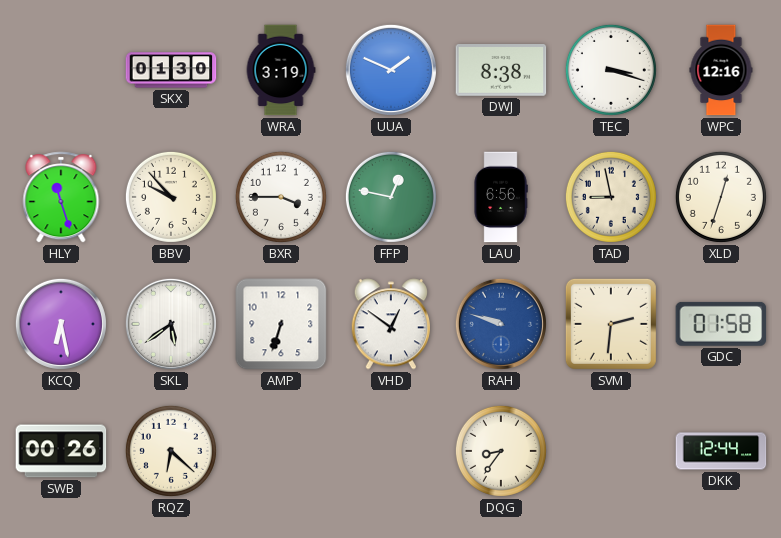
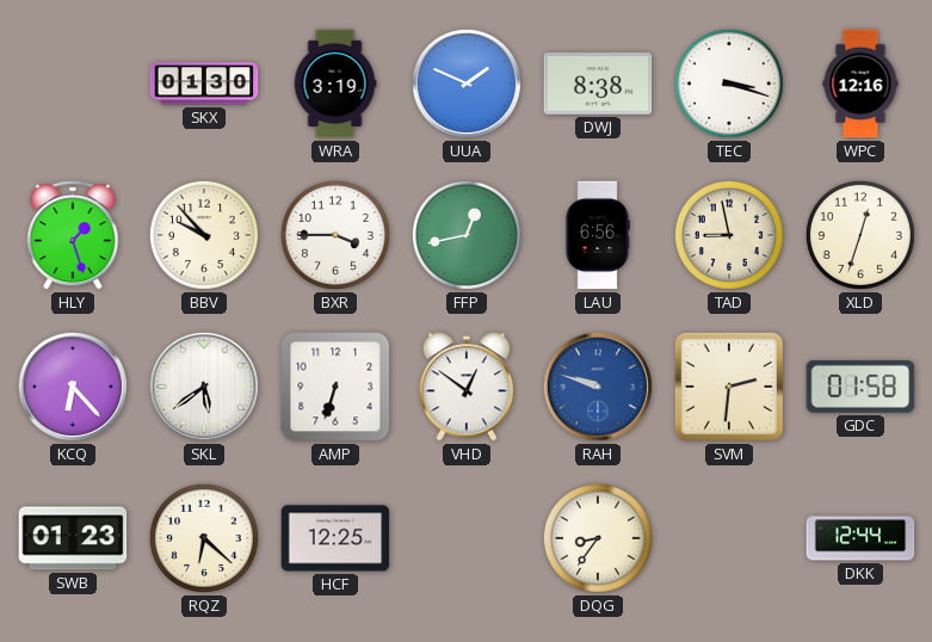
HLY: 11:27 -> 1:27 (73, 235)
FFP: 12:47 -> 12:43 (467, 235)
KCQ: 6:28 -> 6:23 (73, 387)
SWB: 00:26 -> 01:23 (73, 538)
HCF: none -> 12:25 (335, 538)
